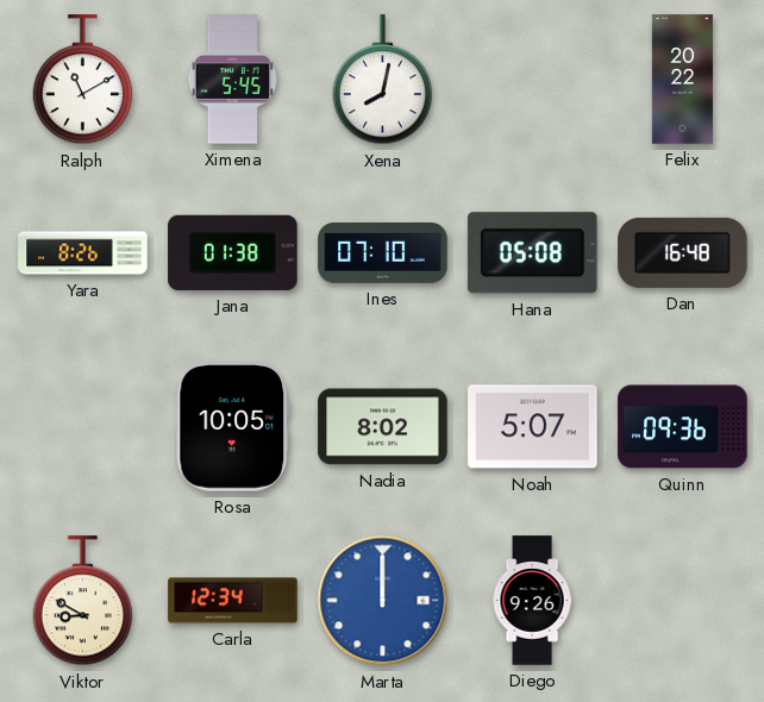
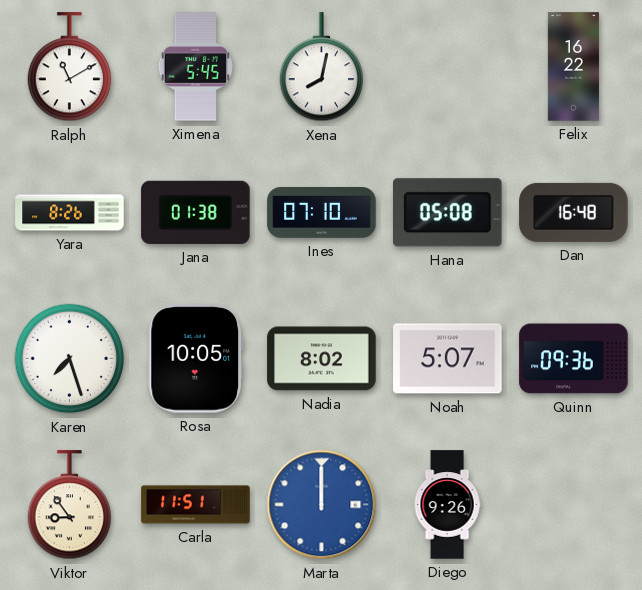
Felix: 20:22 -> 16:22 (573, 67)
Karen: none -> 7:27 (70, 359)
Viktor: 8:50 -> 8:54 (70, 505)
Carla: 12:34 -> 11:51 (196, 505)
